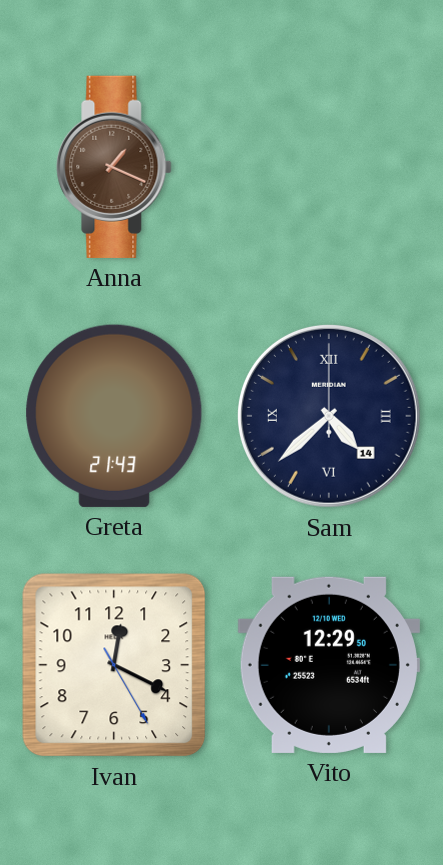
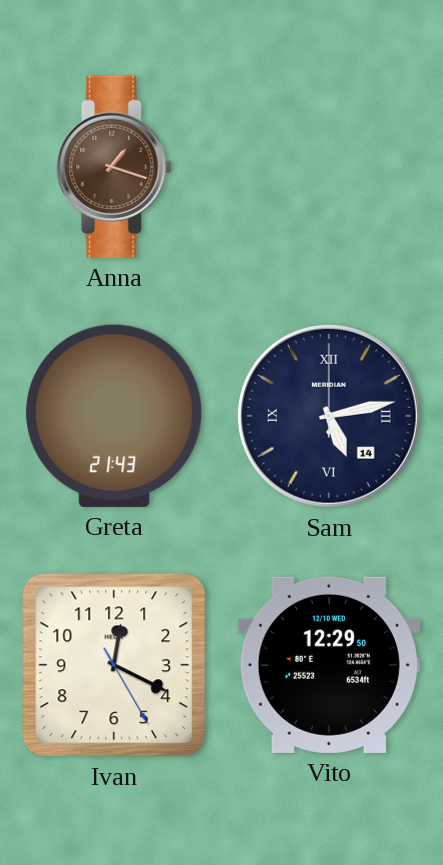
Anna: 1:19 -> 1:18 (114, 167)
Sam: 4:38 -> 5:13 (329, 416)
